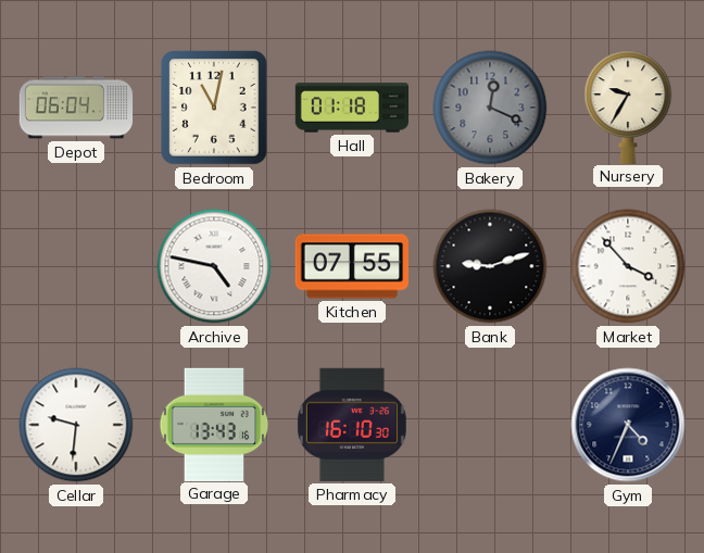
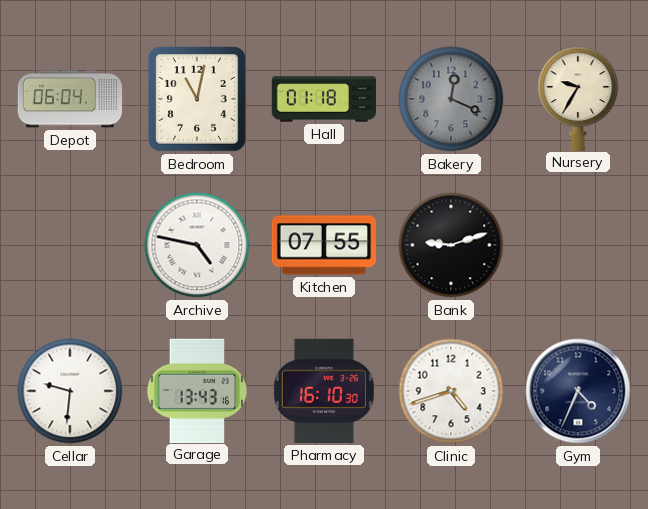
Market: 3:53 -> none (628, 266)
Clinic: none -> 4:42 (451, 391)
